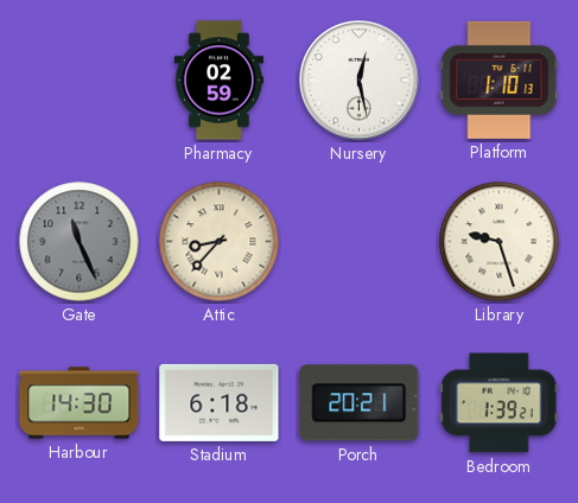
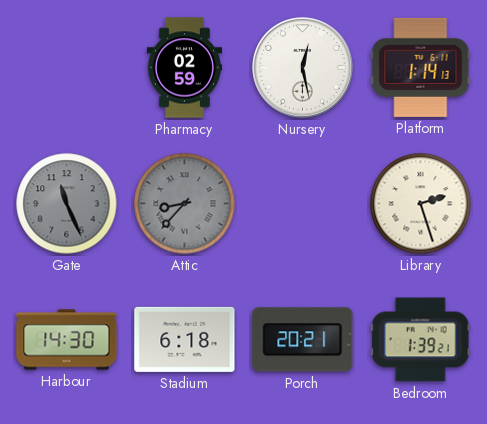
Platform: 1:10 -> 1:14 (421, 67)
Attic dial: cream -> grey (185, 204)
Library: 9:27 -> 2:27 (421, 204)
